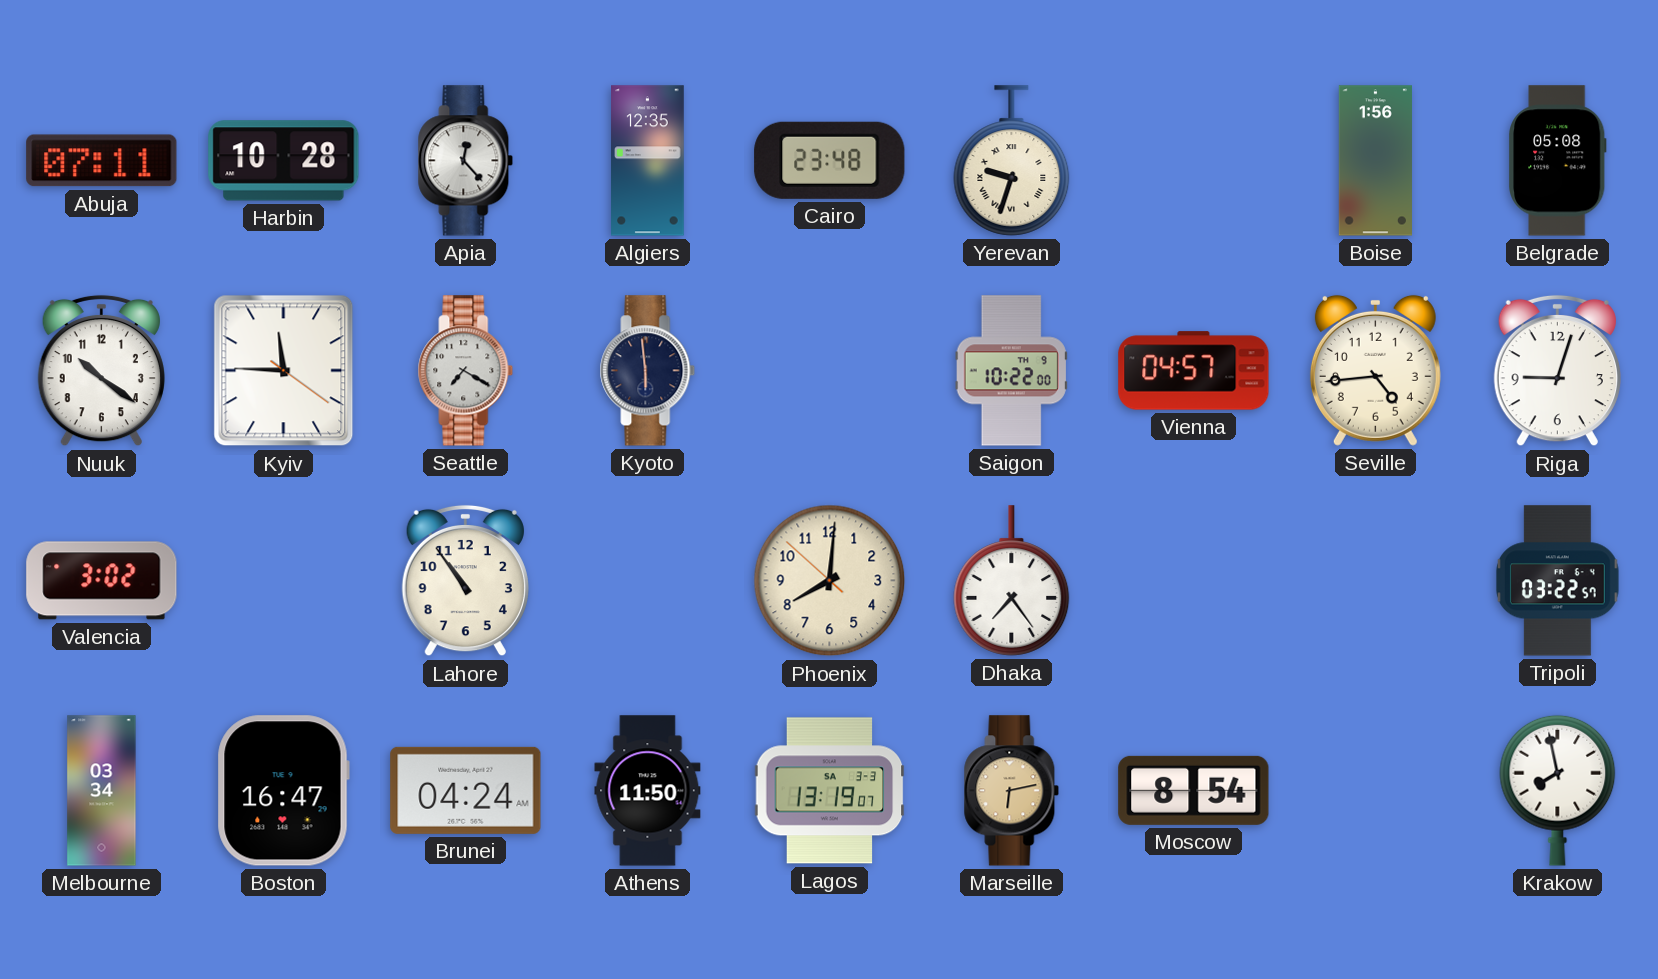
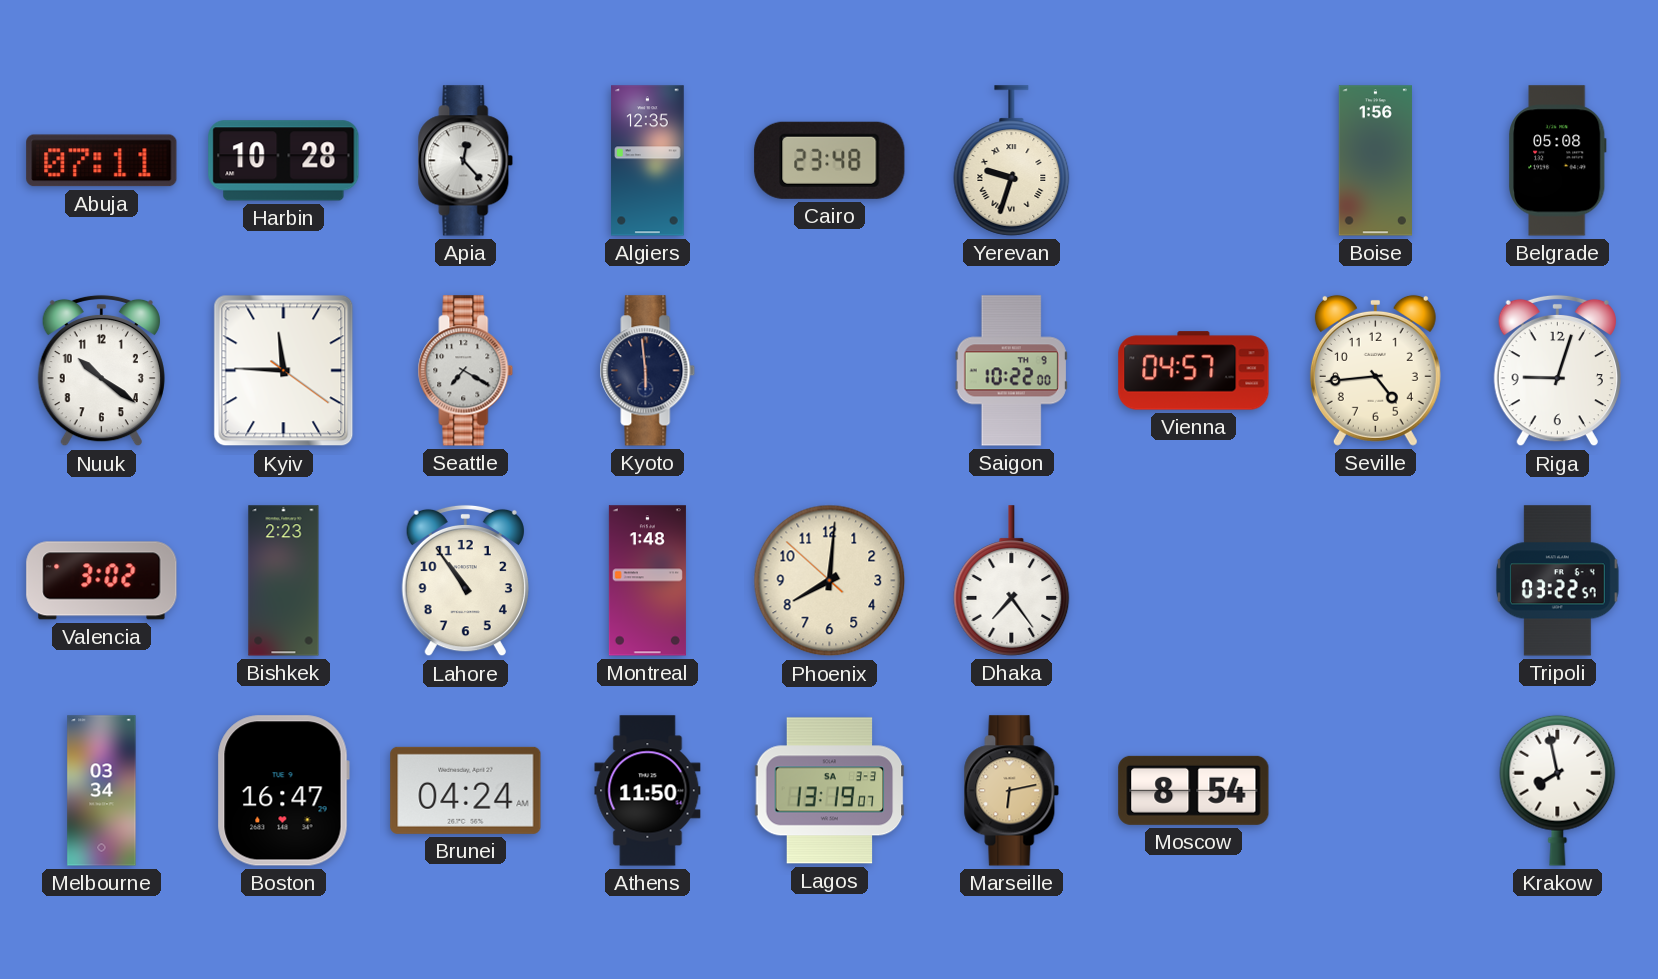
Bishkek: none -> 2:23 (284, 581)
Montreal: none -> 1:48 (647, 581)
